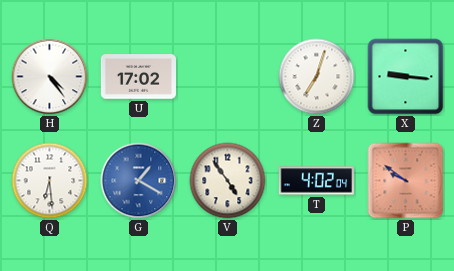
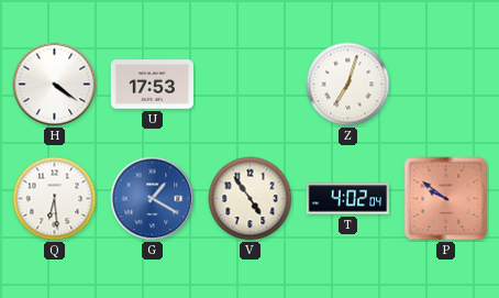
H: 4:24 -> 4:21 (55, 85)
U: 17:02 -> 17:53 (152, 85)
X: 9:16 -> none (406, 77)
